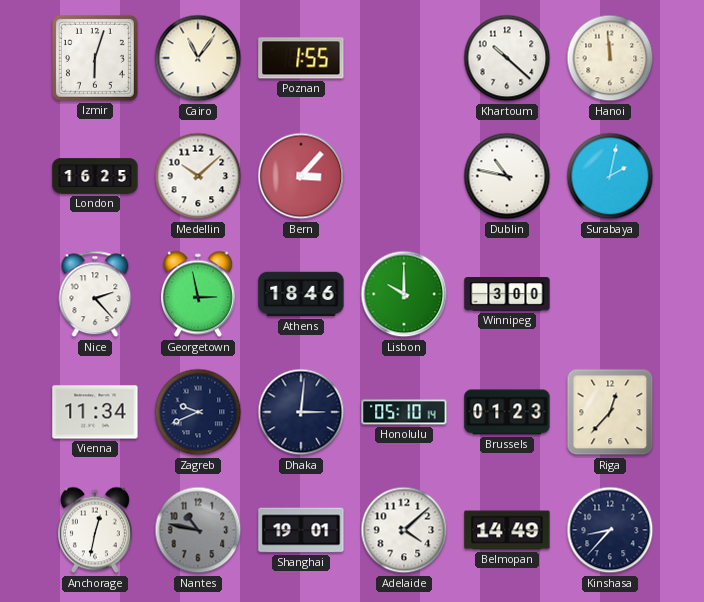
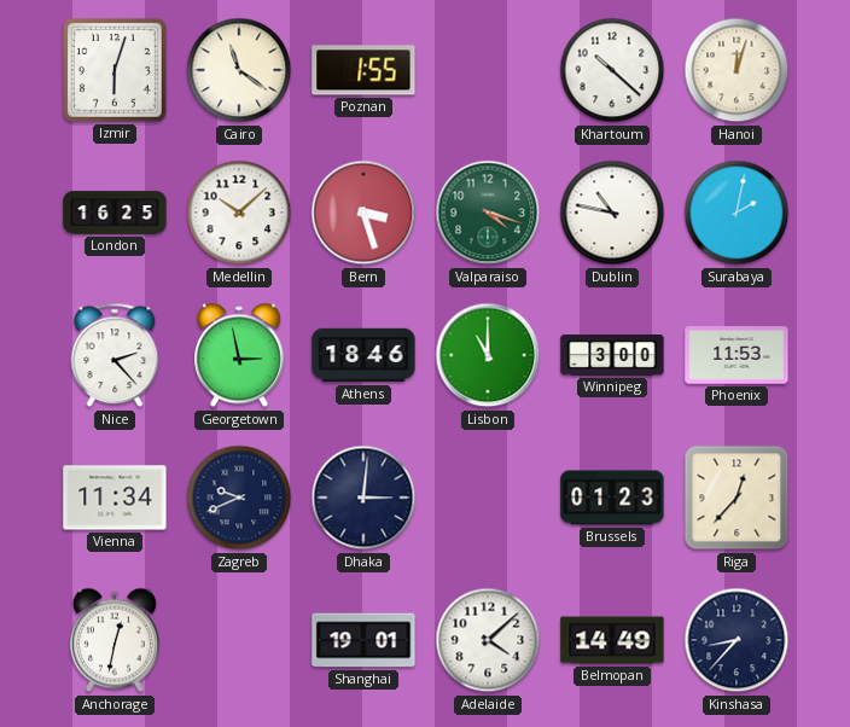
Cairo: 11:06 -> 11:21 (239, 70)
Hanoi: 11:59 -> 12:03 (737, 70)
Bern: 3:07 -> 3:27 (363, 213)
Valparaiso: none -> 4:18 (488, 213)
Lisbon: 10:00 -> 11:00 (488, 355)
Phoenix: none -> 11:53 (737, 355)
Honolulu: 05:10 -> none (404, 412)
Nantes: 10:47 -> none (198, 530)
